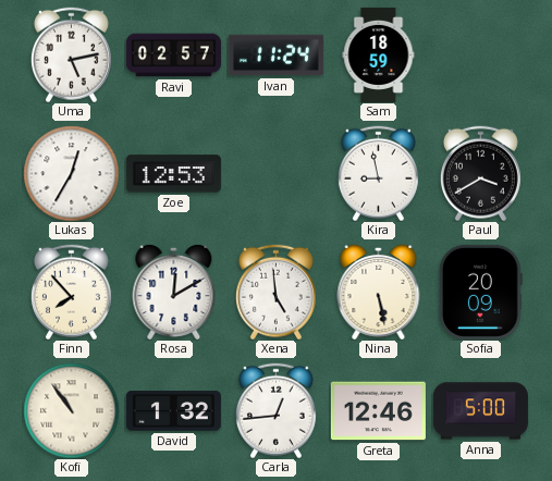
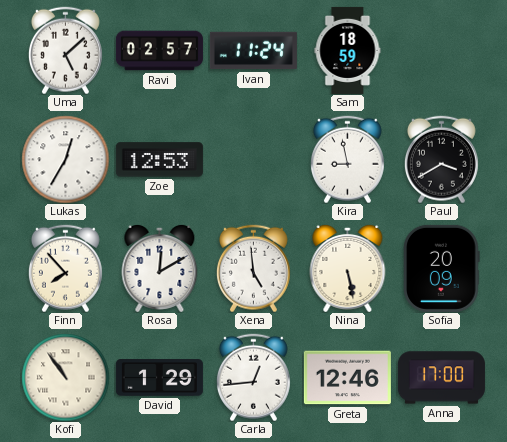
Uma: 5:13 -> 5:08 (65, 50)
David: 1:32 -> 1:29 (159, 378)
Anna: 5:00 -> 17:00 (441, 378)
